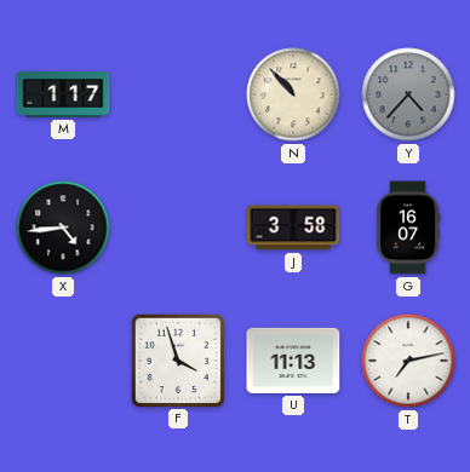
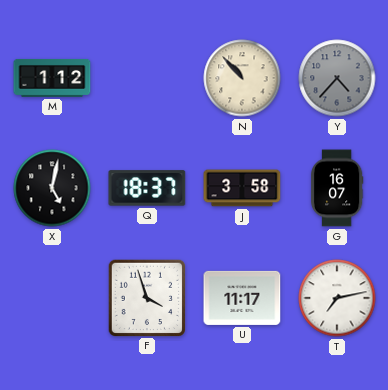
M: 1:17 -> 1:12 (52, 78)
X: 4:44 -> 5:02 (52, 188)
Q: none -> 18:37 (147, 188)
U: 11:13 -> 11:17 (242, 298)
